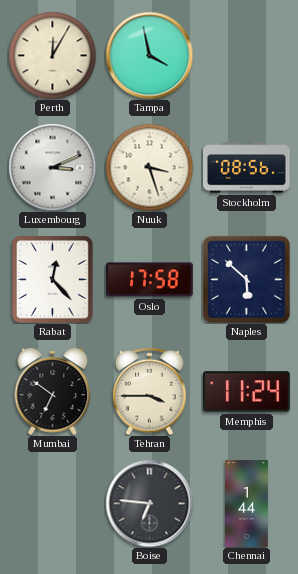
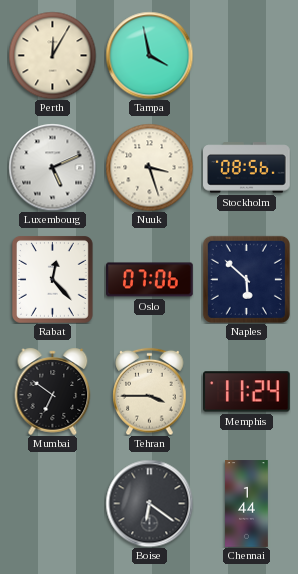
Luxembourg: 3:11 -> 5:11 (52, 167)
Oslo: 17:58 -> 07:06 (150, 280)
Boise: 6:46 -> 6:21 (149, 503)
